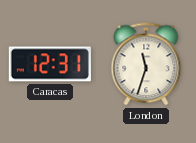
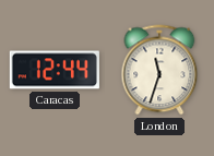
Caracas: 12:31 -> 12:44 (55, 70)
